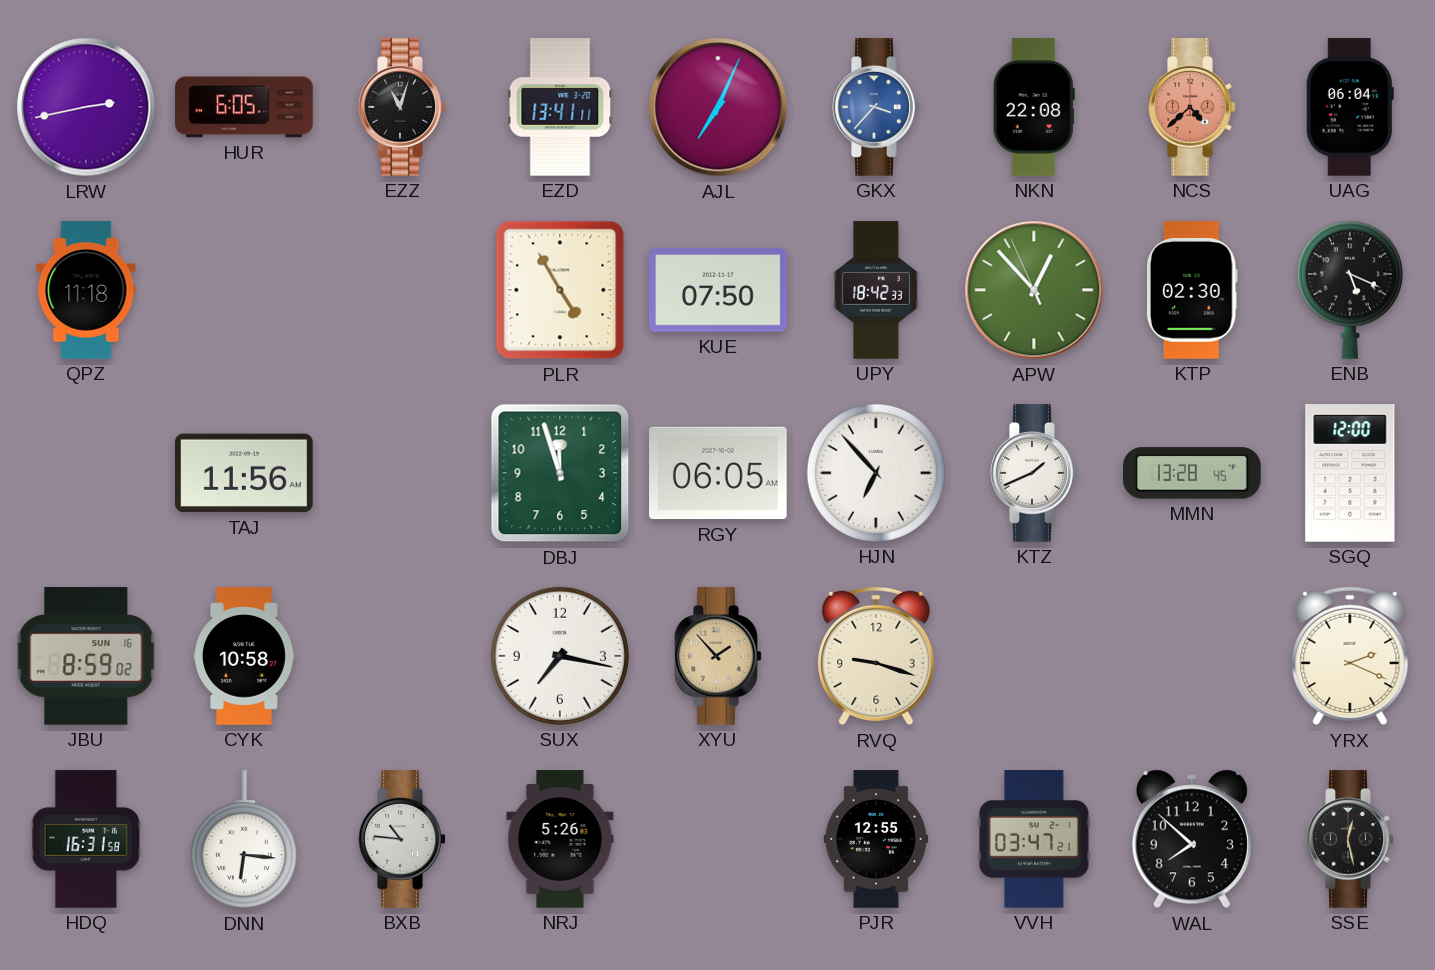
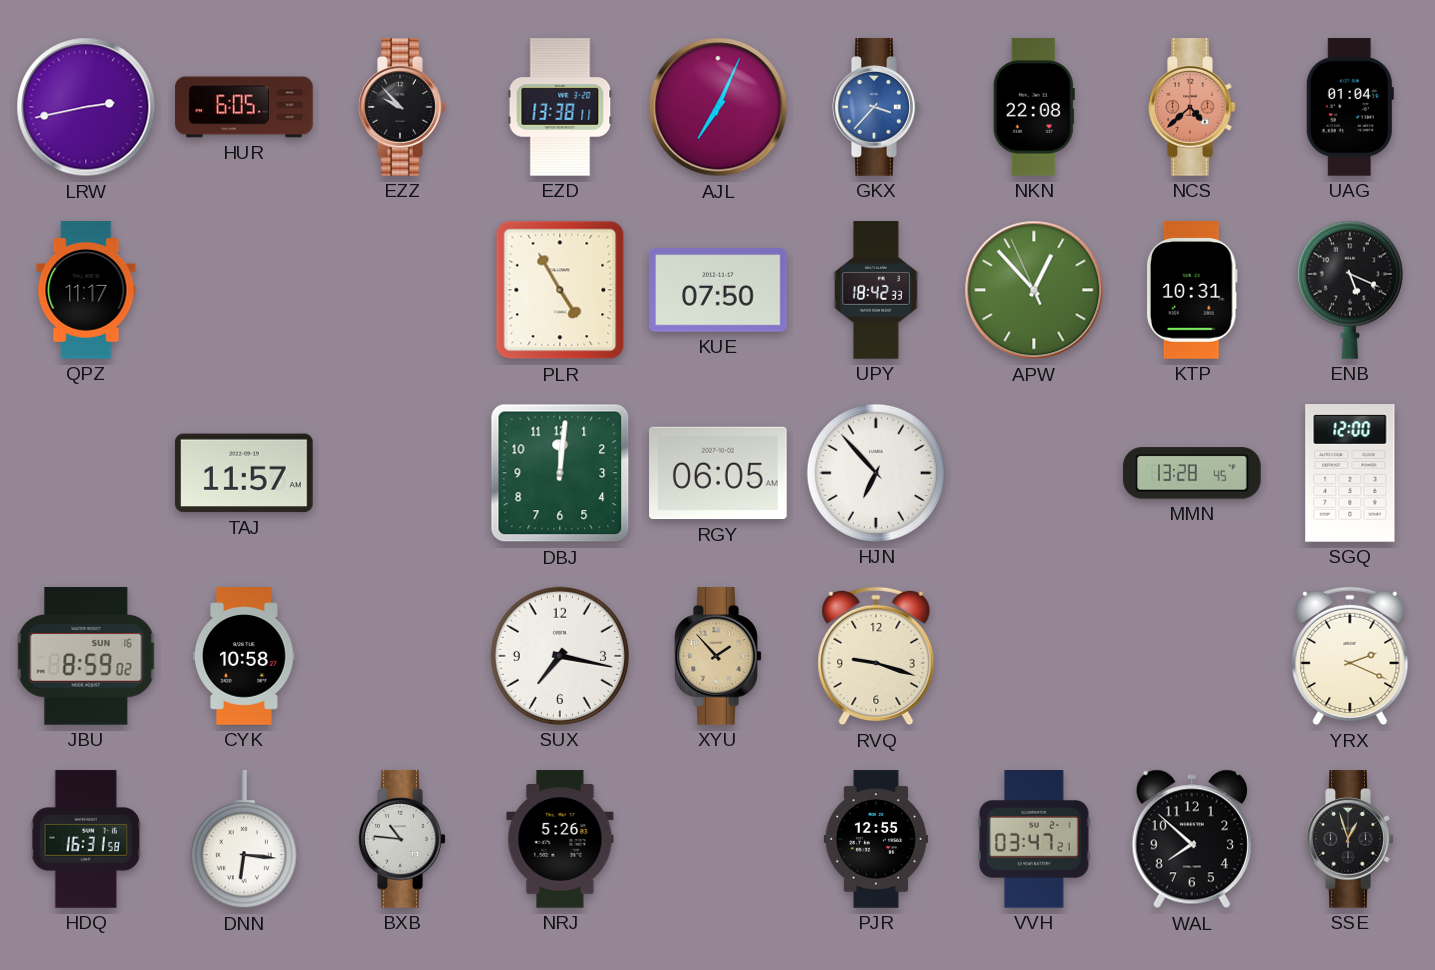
EZZ: 11:03 -> 9:53 (402, 107)
EZD: 13:41 -> 13:38 (560, 107)
UAG: 06:04 -> 01:04 (1350, 107)
QPZ: 11:18 -> 11:17 (86, 290)
KTP: 02:30 -> 10:31 (1192, 290)
TAJ: 11:56 -> 11:57 (244, 473)
DBJ: 11:57 -> 12:01 (560, 473)
KTZ: 1:41 -> none (1034, 473)
SSE: 12:28 -> 12:57 (1350, 839)
